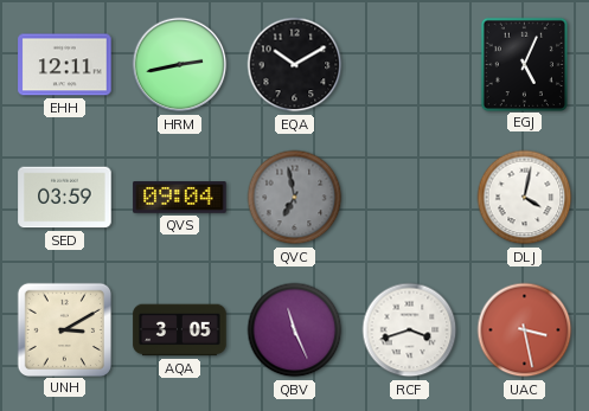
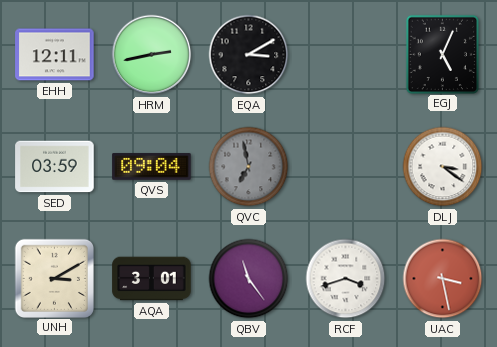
EQA: 10:10 -> 3:10 (249, 55)
DLJ: 4:02 -> 3:21 (443, 167)
AQA: 3:05 -> 3:01 (152, 279)
QBV: 11:26 -> 11:24 (249, 279)
